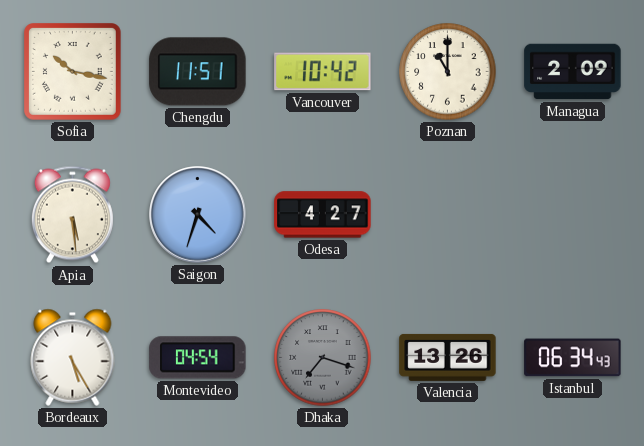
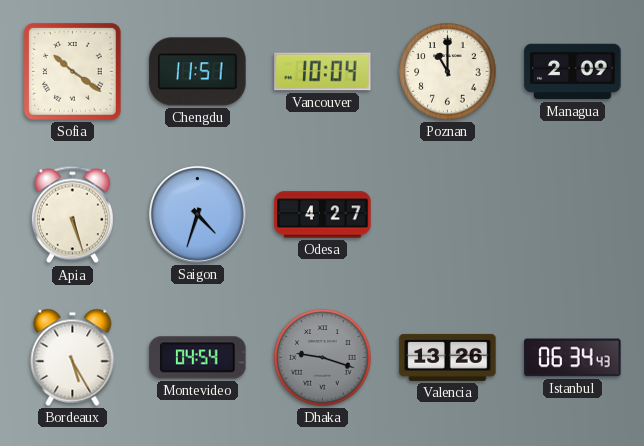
Sofia: 10:17 -> 10:21 (73, 72)
Vancouver: 10:42 -> 10:04 (323, 72)
Apia: 5:29 -> 5:27 (72, 215)
Dhaka: 7:18 -> 9:18 (323, 358)
